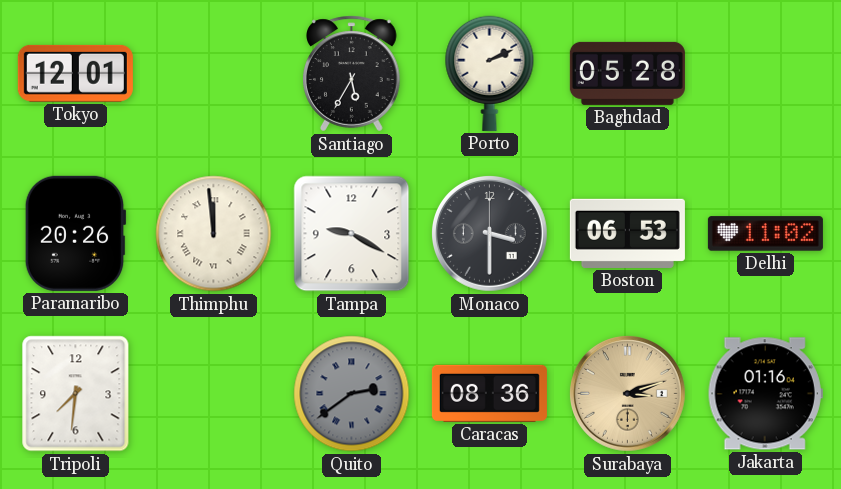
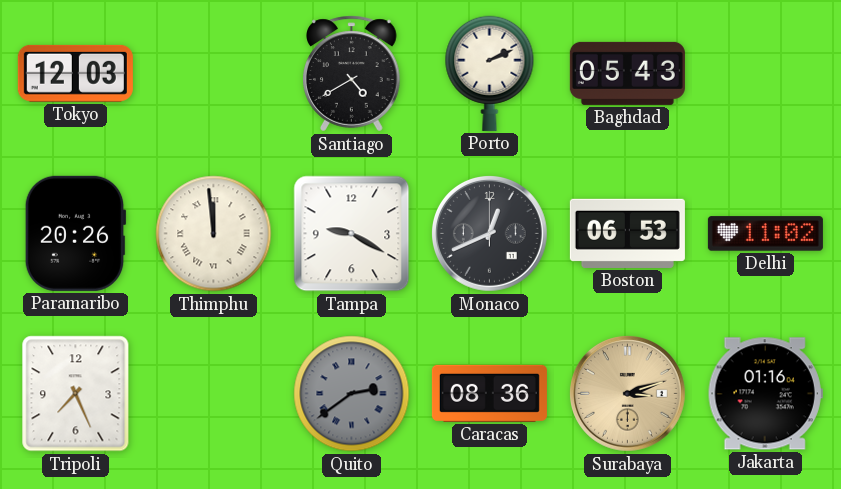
Tokyo: 12:01 -> 12:03 (75, 73)
Santiago: 5:35 -> 4:40 (352, 74)
Baghdad: 05:28 -> 05:43 (627, 73)
Monaco: 3:30 -> 12:41 (489, 233)
Tripoli: 7:31 -> 7:26 (76, 394)
